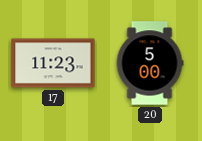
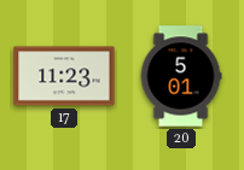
20: 5:00 -> 5:01 (181, 76)
